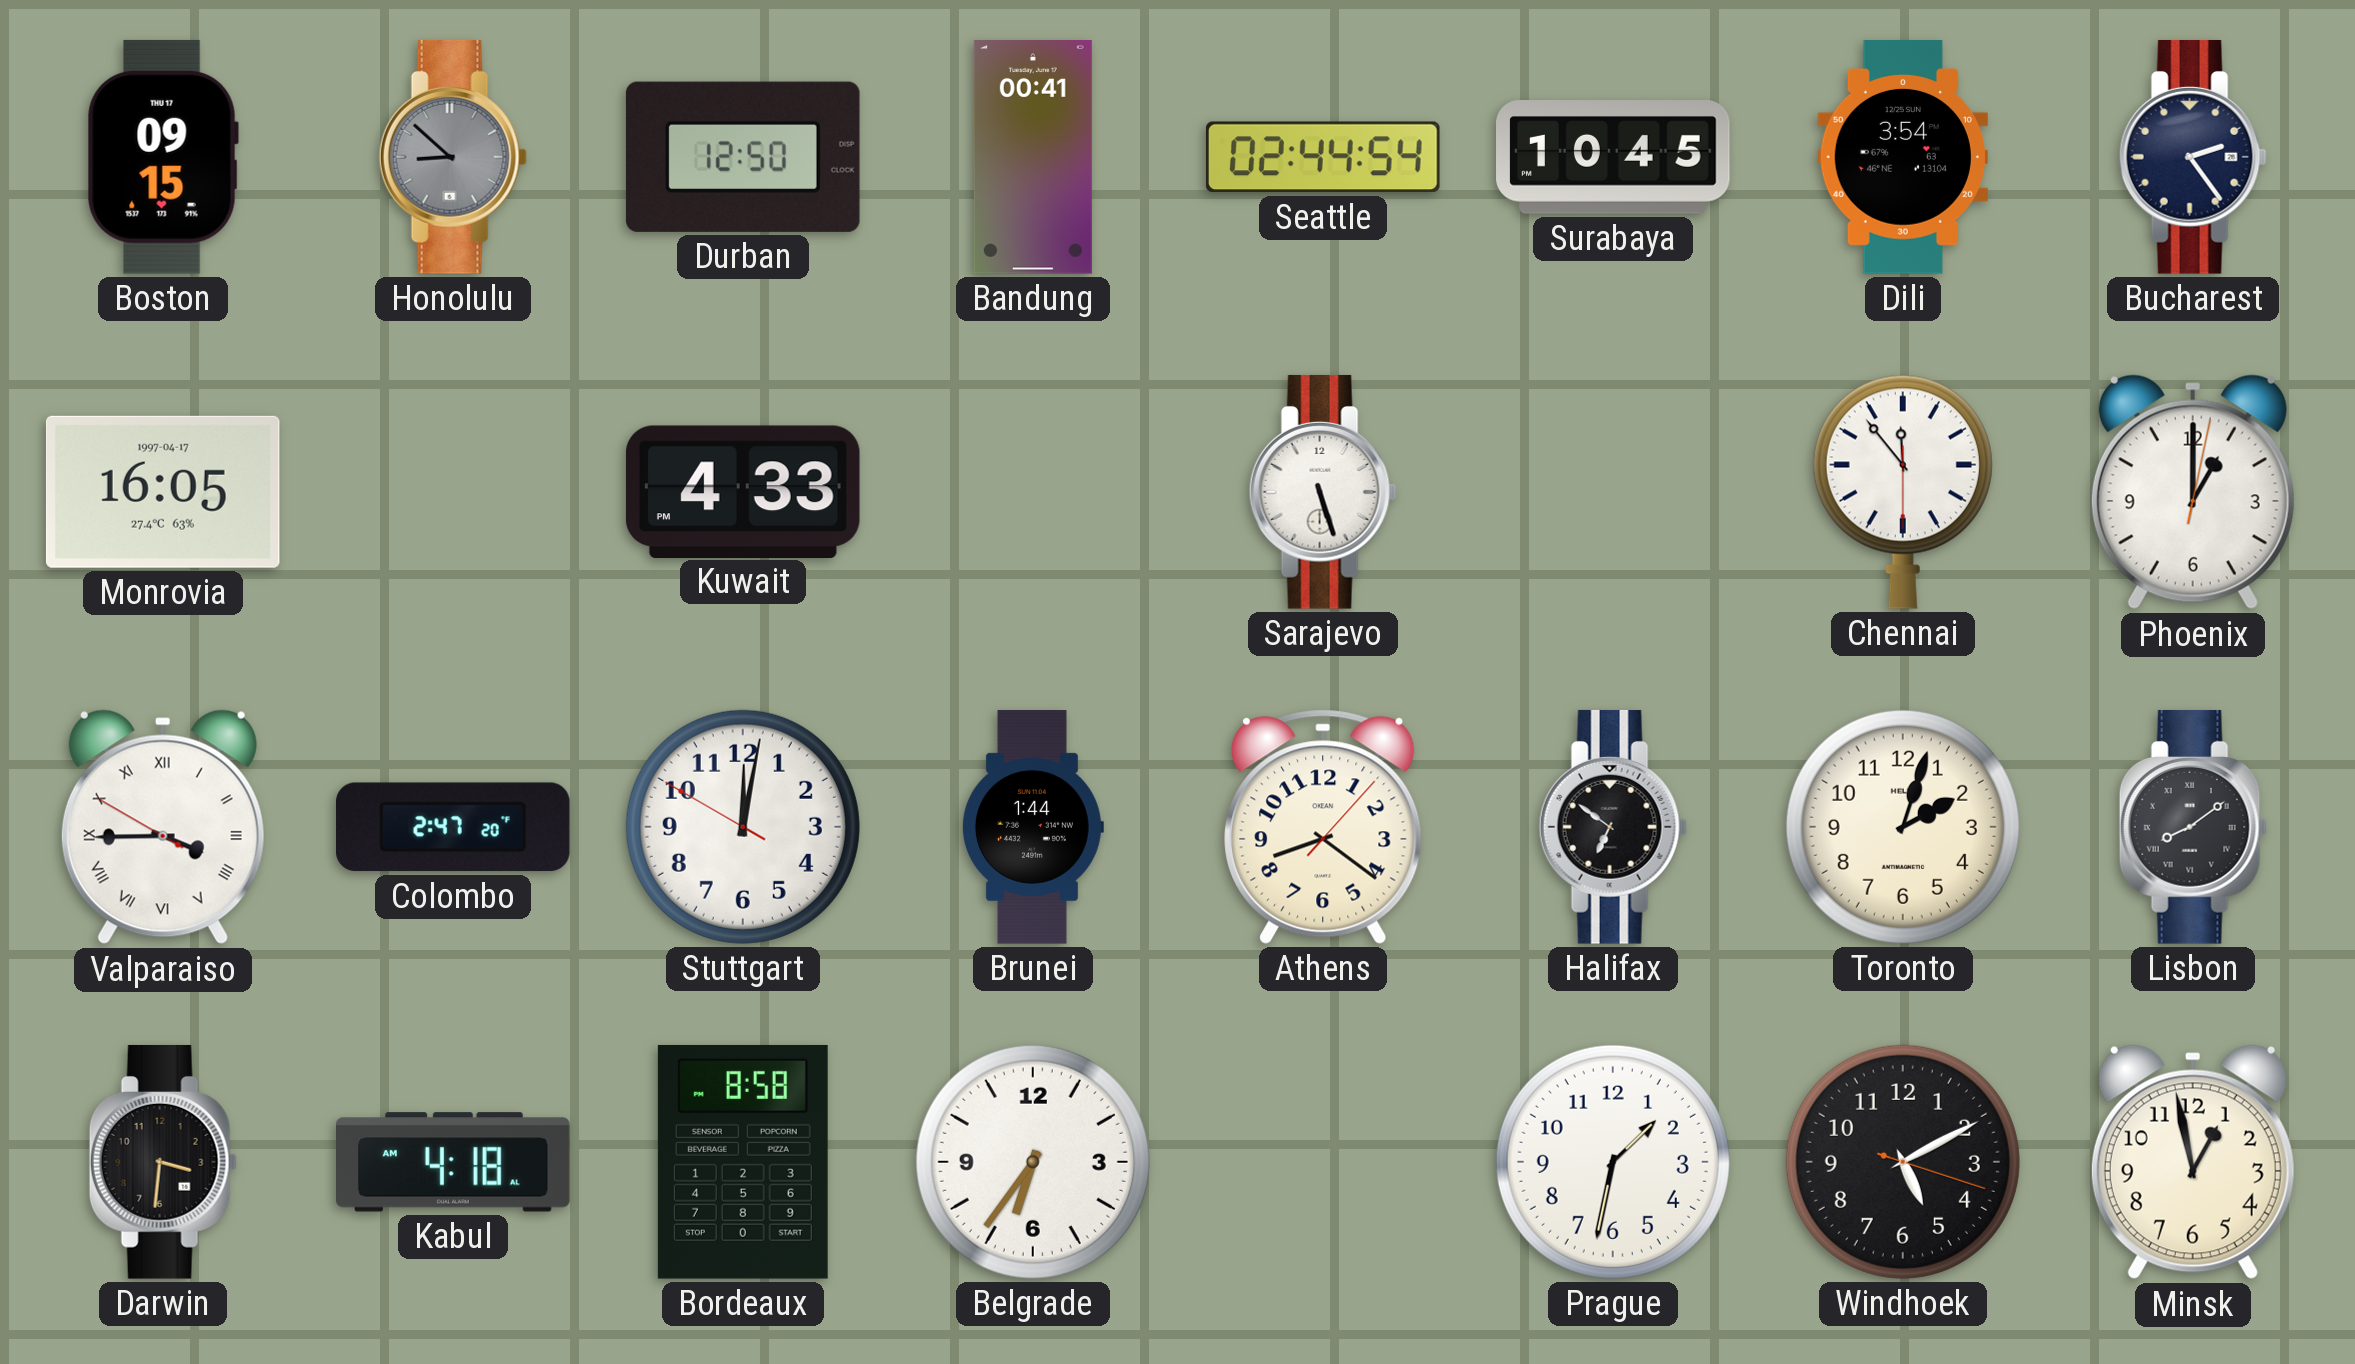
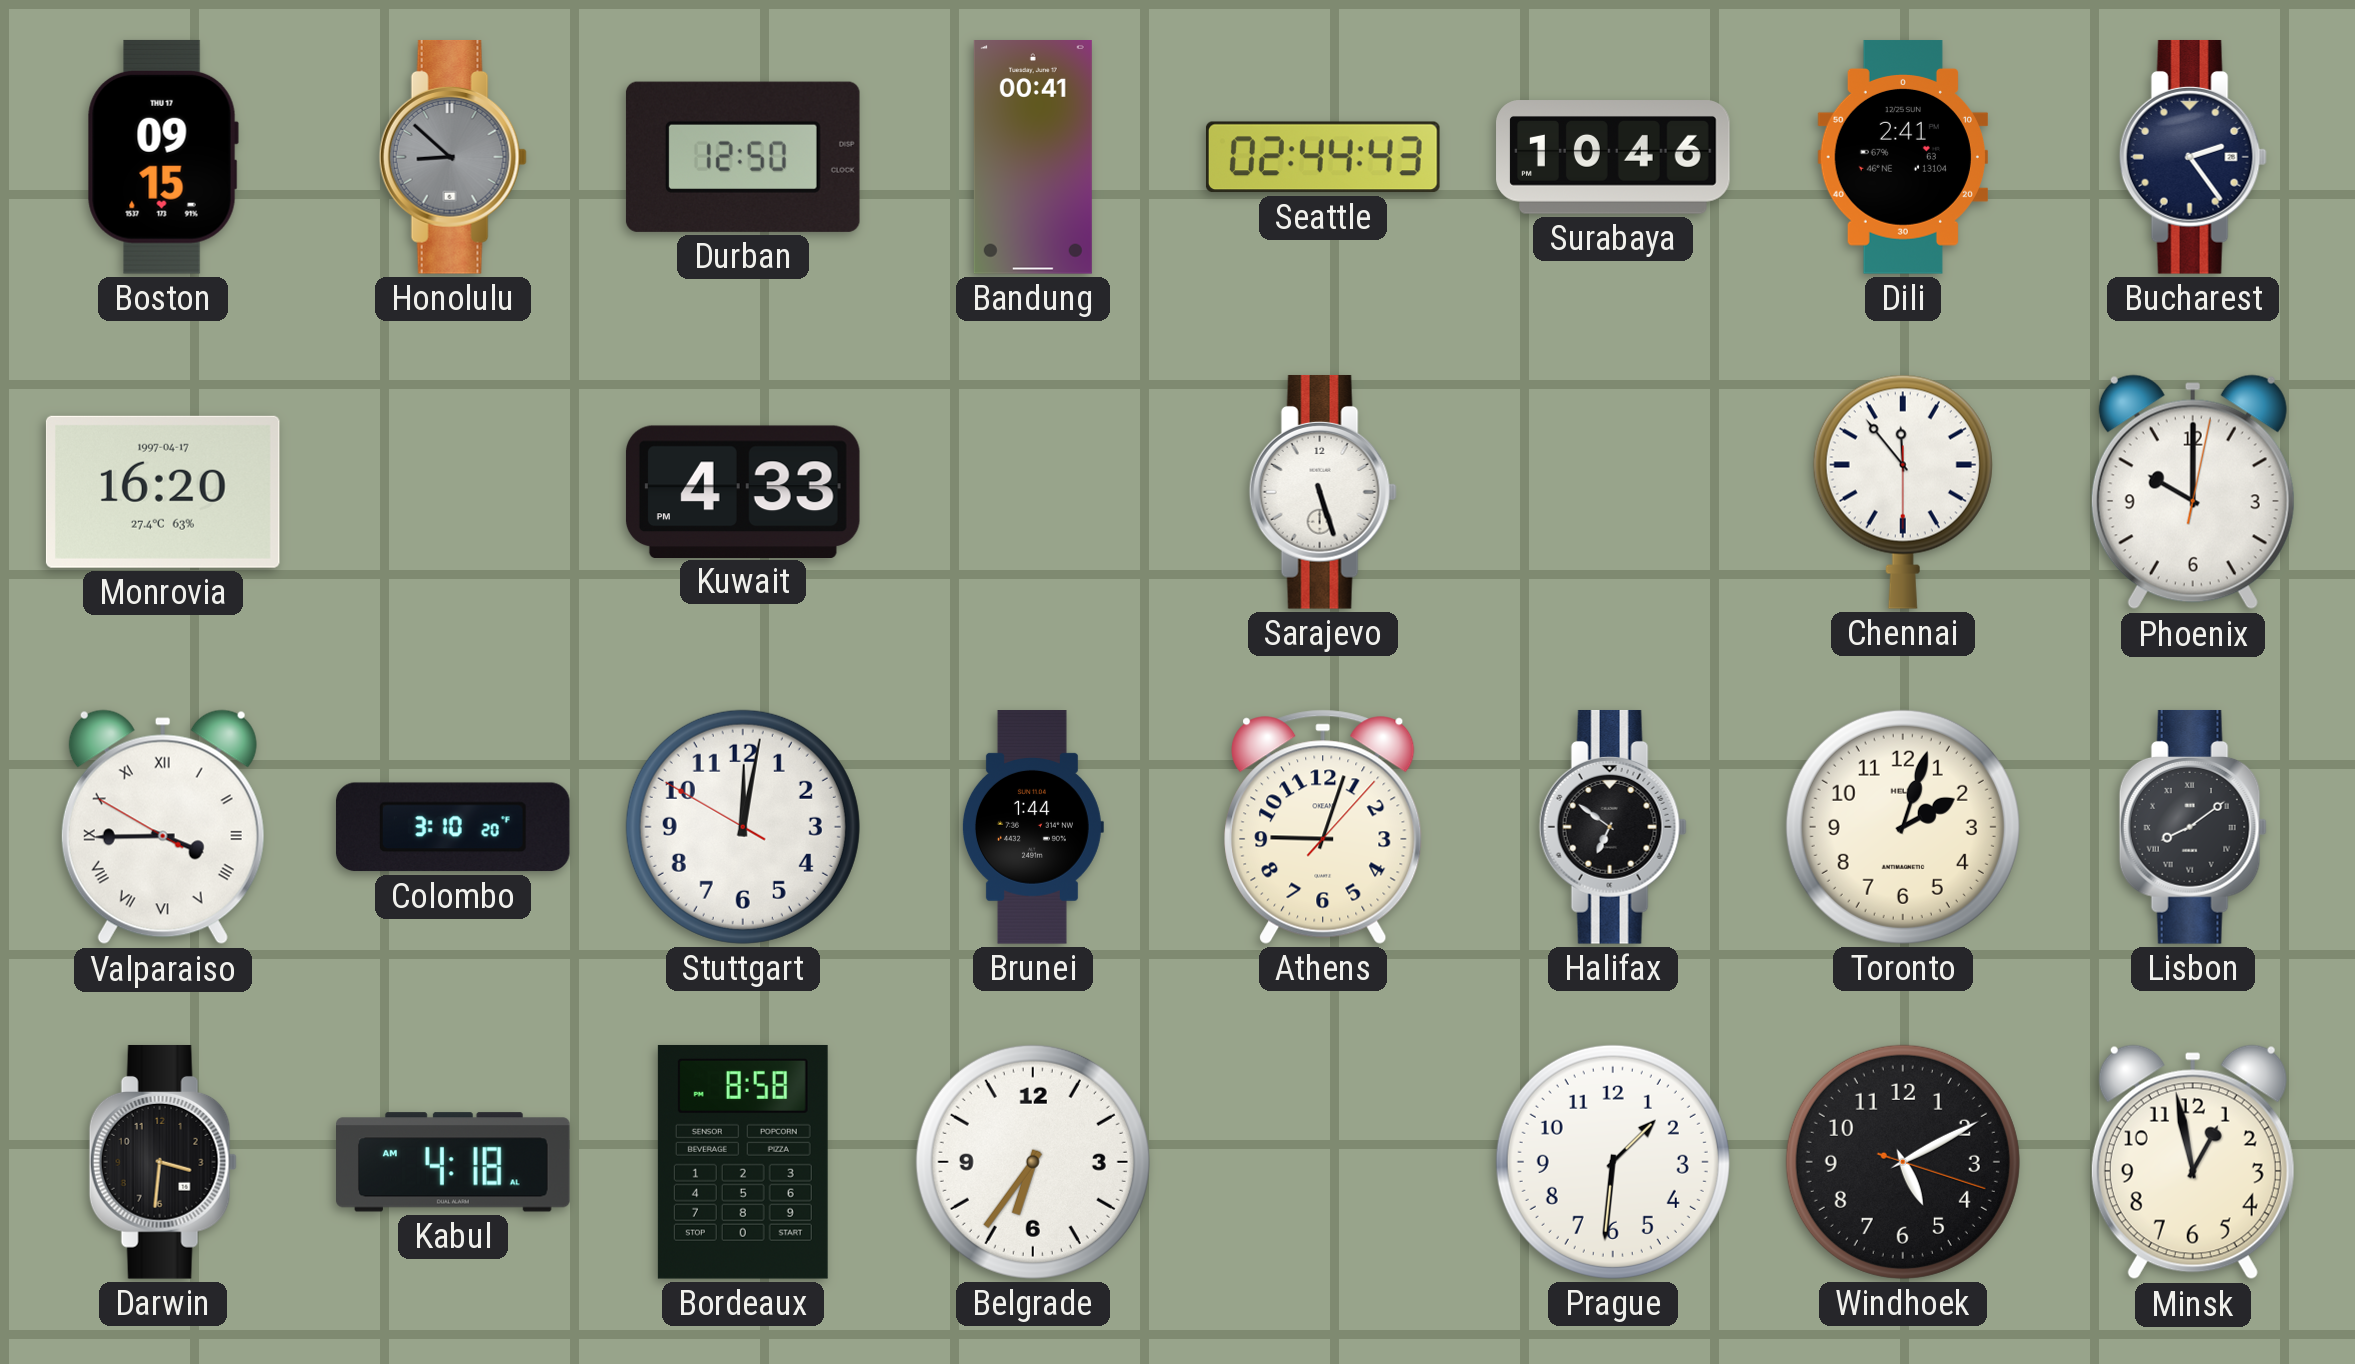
Seattle: 02:44:54 -> 02:44:43 (1323, 157)
Surabaya: 10:45 -> 10:46 (1613, 157)
Dili: 3:54 -> 2:41 (1903, 157)
Monrovia: 16:05 -> 16:20 (163, 492)
Phoenix: 1:00 -> 10:00 (2193, 492)
Colombo: 2:47 -> 3:10 (453, 827)
Athens: 8:21 -> 9:03 (1323, 827)
Prague: 1:32 -> 1:31 (1613, 1162)
